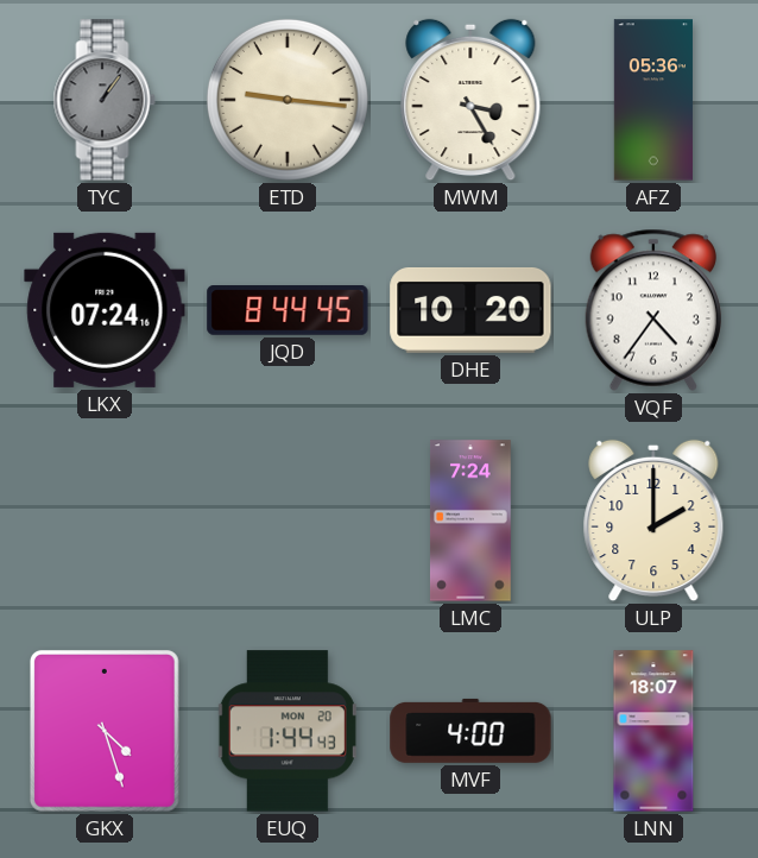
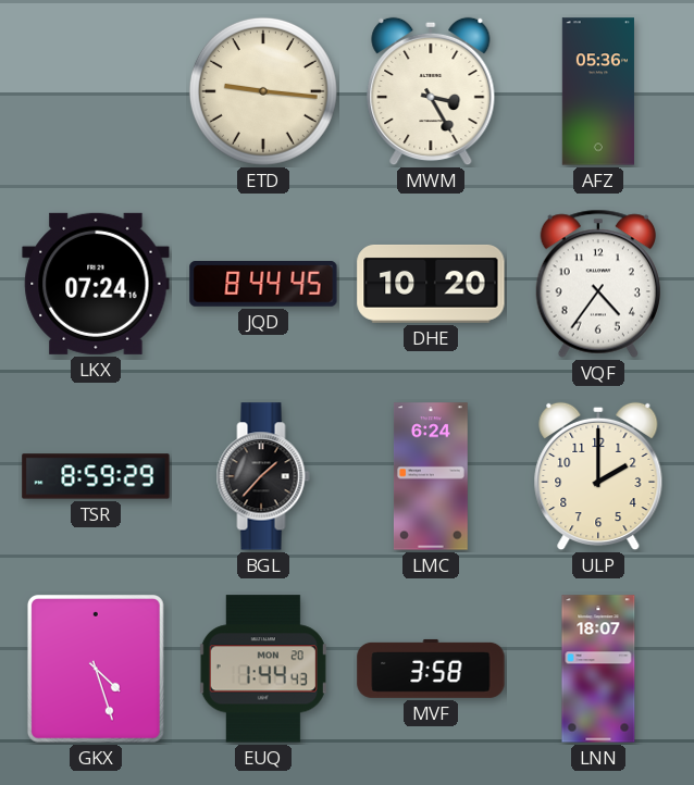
TYC: 1:06 -> none (105, 100)
TSR: none -> 8:59 (96, 476)
BGL: none -> 1:37 (263, 476)
LMC: 7:24 -> 6:24 (431, 476)
MVF: 4:00 -> 3:58 (431, 669)
